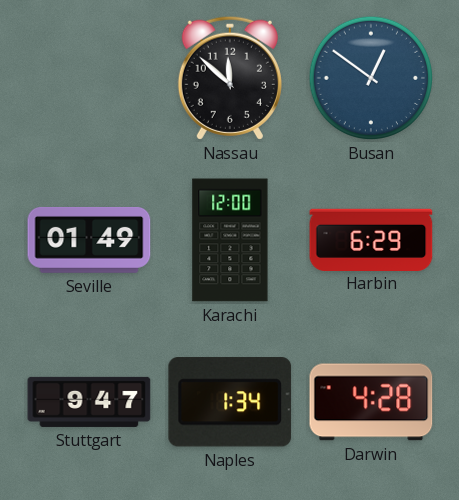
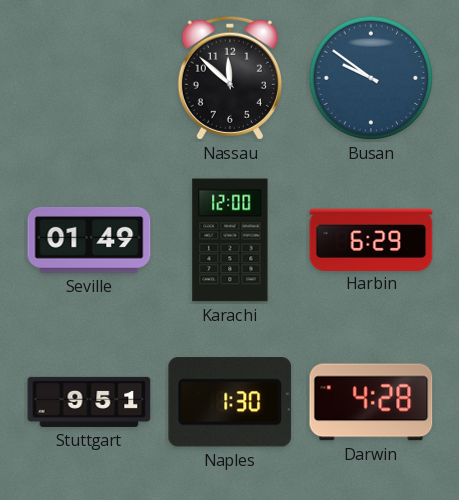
Busan: 12:51 -> 9:51 (371, 78)
Stuttgart: 9:47 -> 9:51 (89, 402)
Naples: 1:34 -> 1:30 (230, 402)
